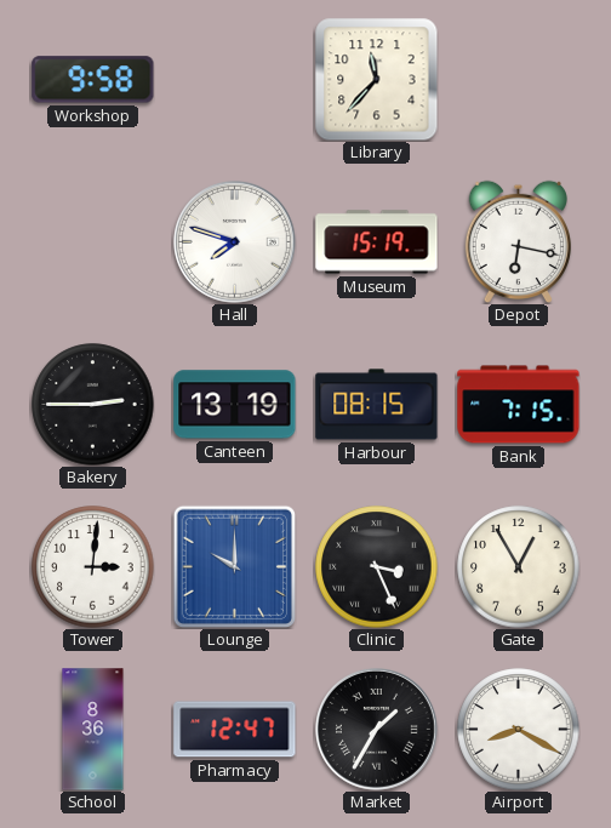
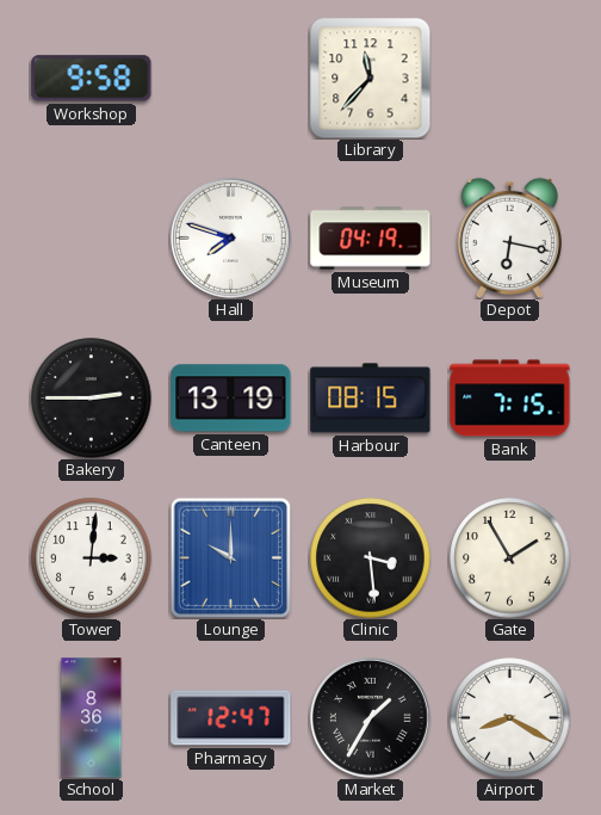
Museum: 15:19 -> 04:19 (371, 239)
Clinic: 3:26 -> 3:29 (371, 558)
Gate: 12:55 -> 1:55 (510, 558)
